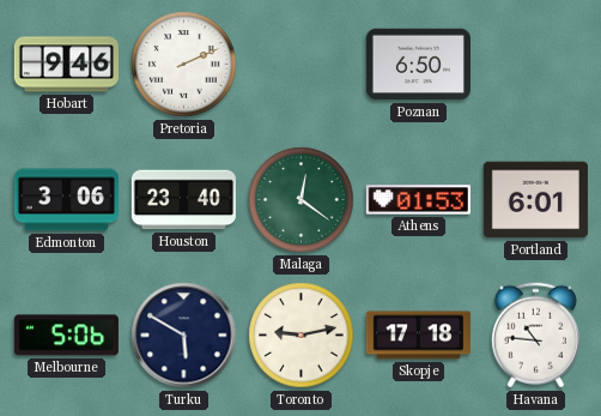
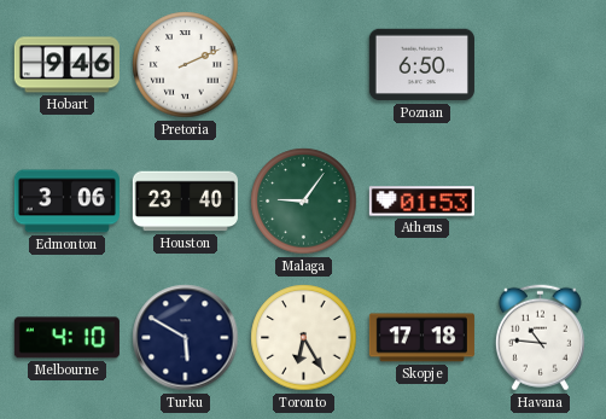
Malaga: 12:21 -> 9:06 (304, 202)
Portland: 6:01 -> none (535, 200)
Melbourne: 5:06 -> 4:10 (66, 338)
Toronto: 9:13 -> 6:25 (304, 338)
